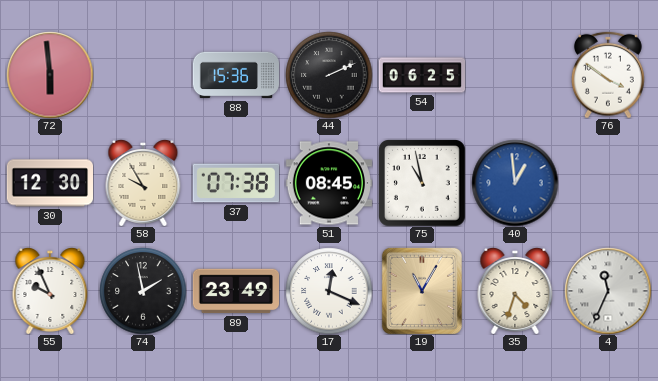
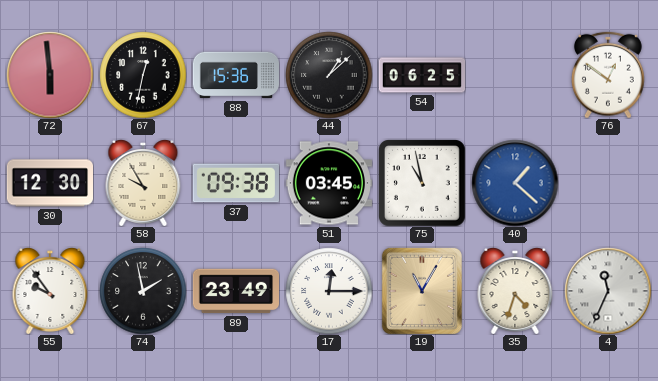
67: none -> 12:32 (143, 75)
44: 2:11 -> 1:08 (329, 75)
76: 3:51 -> 12:51 (608, 75)
37: 07:38 -> 09:38 (236, 183)
51: 08:45 -> 03:45 (328, 183)
40: 12:59 -> 1:22 (515, 183)
55: 9:56 -> 9:54 (50, 291)
17: 12:19 -> 12:15 (329, 291)
